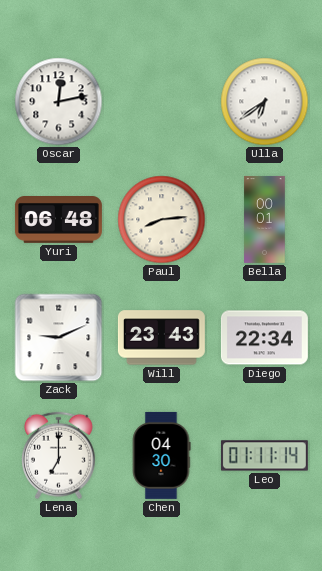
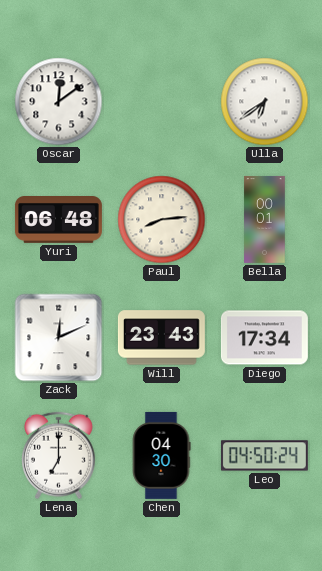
Oscar: 12:13 -> 12:09 (59, 102)
Zack: 9:11 -> 12:11 (59, 338)
Diego: 22:34 -> 17:34 (264, 338)
Leo: 01:11 -> 04:50 (264, 456)
